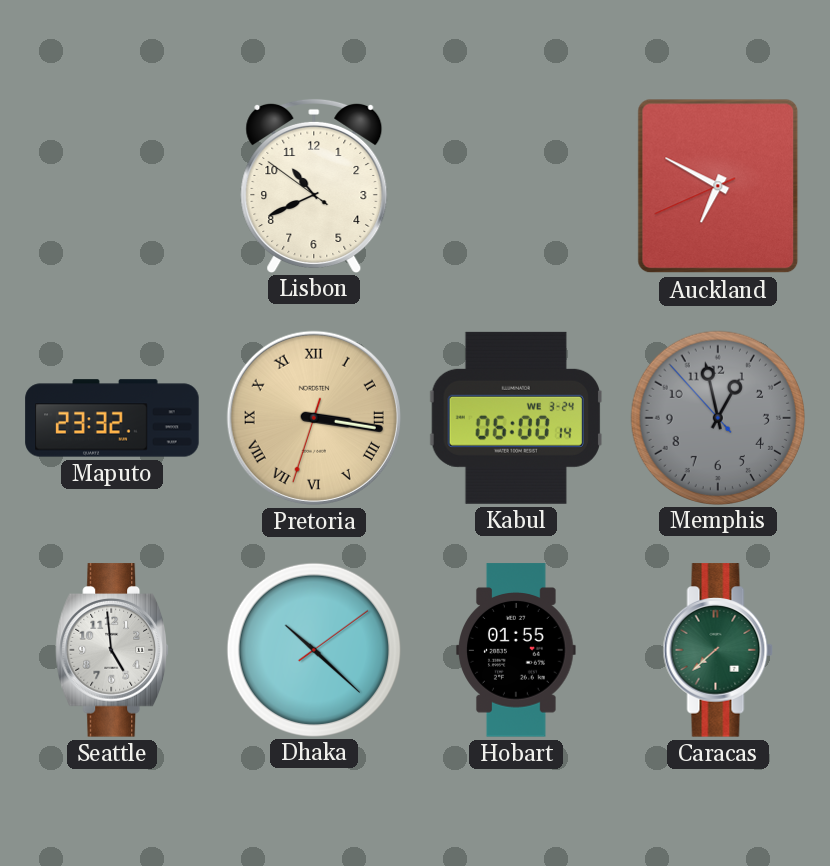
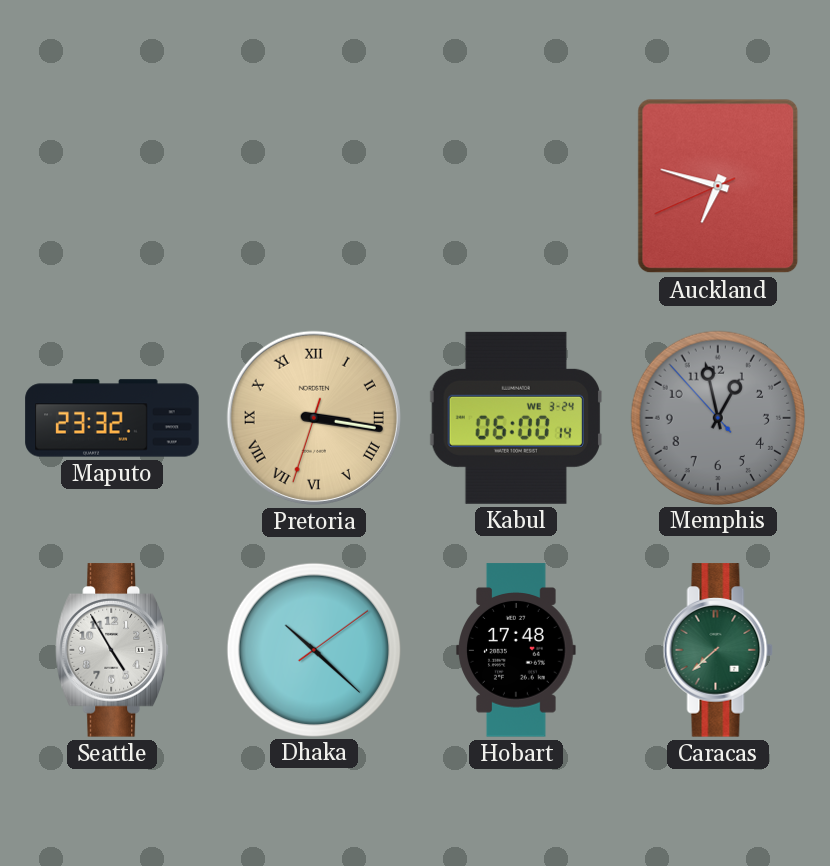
Lisbon: 10:40 -> none (314, 185)
Auckland: 6:49 -> 6:47 (718, 186)
Seattle: 4:59 -> 4:55 (112, 650)
Hobart: 01:55 -> 17:48 (516, 650)
